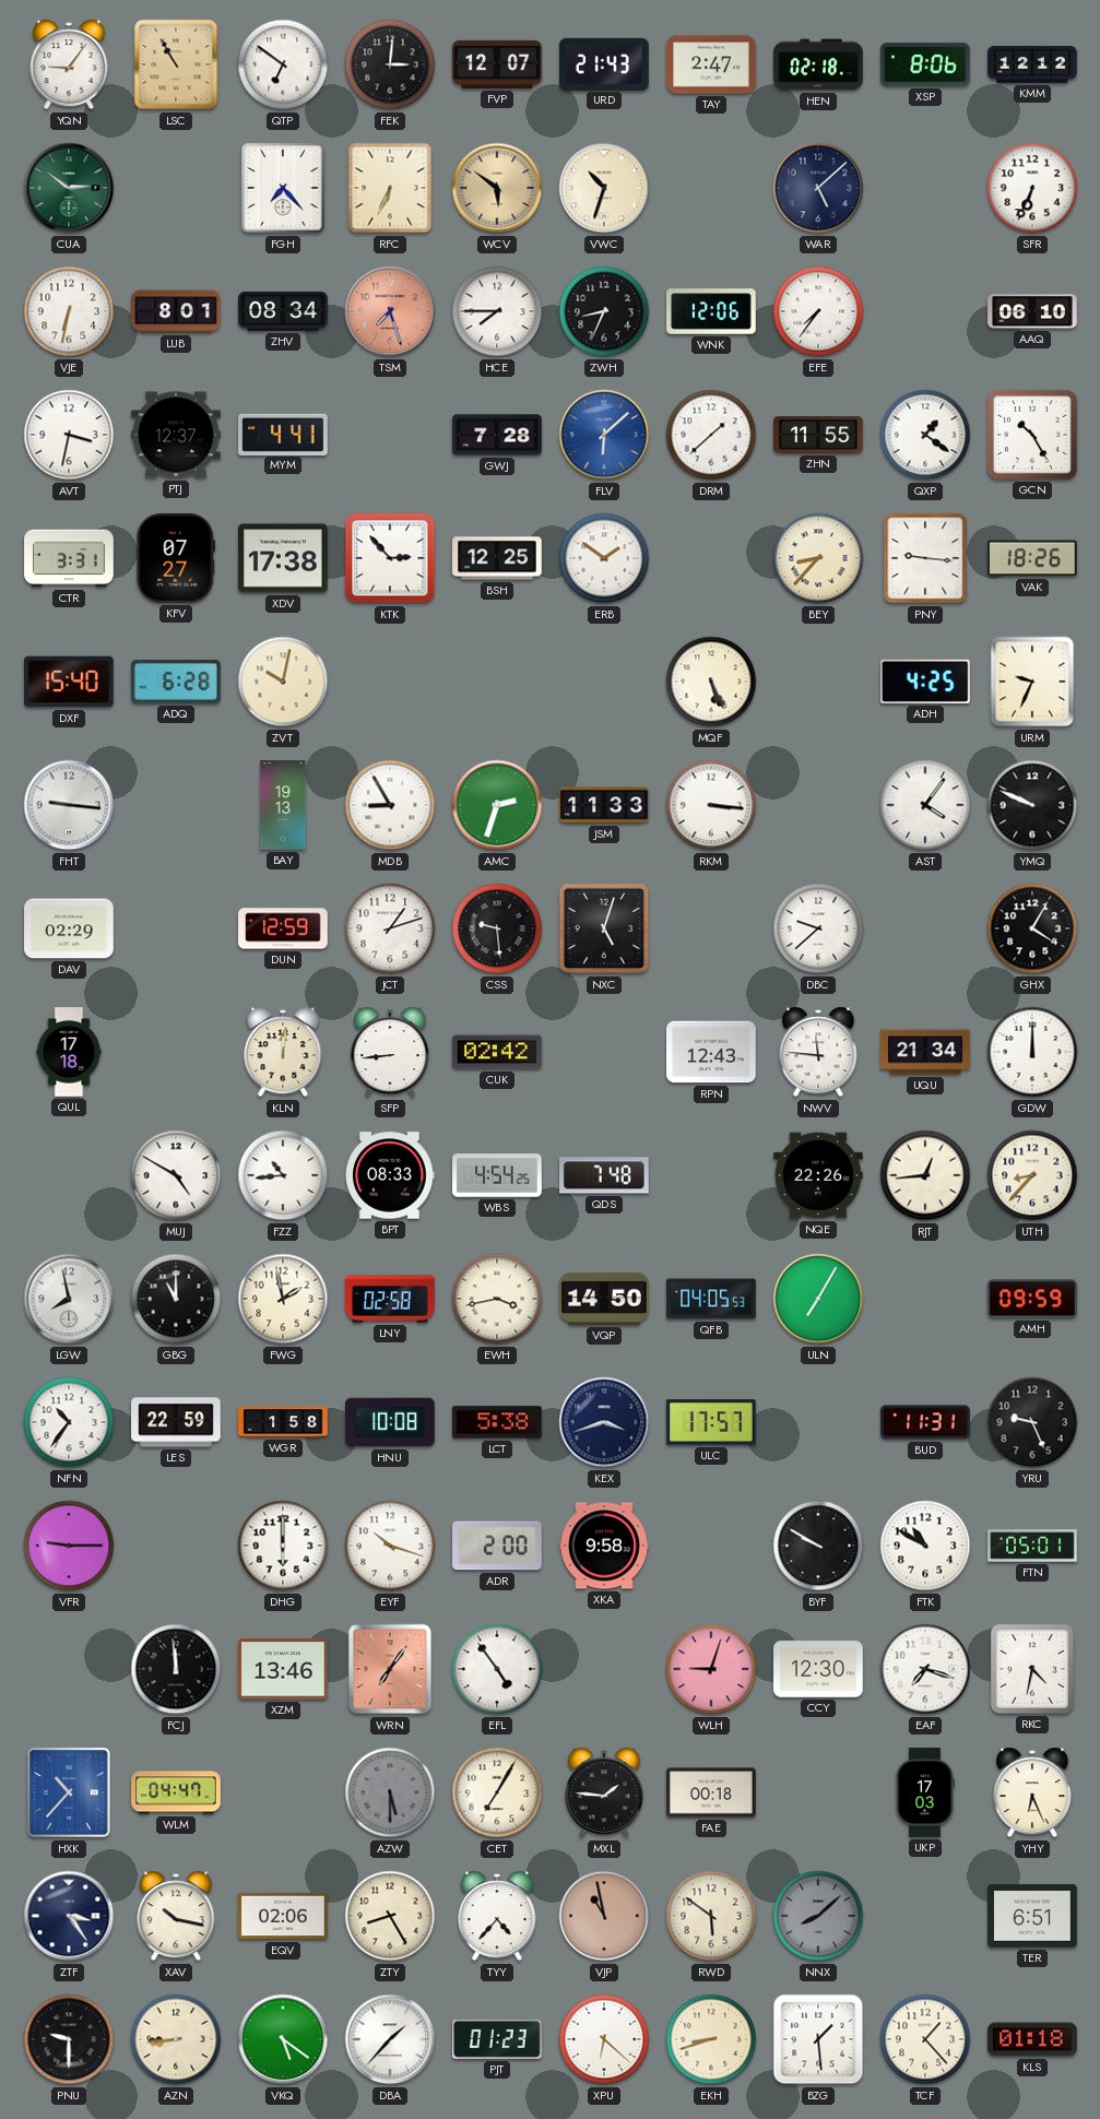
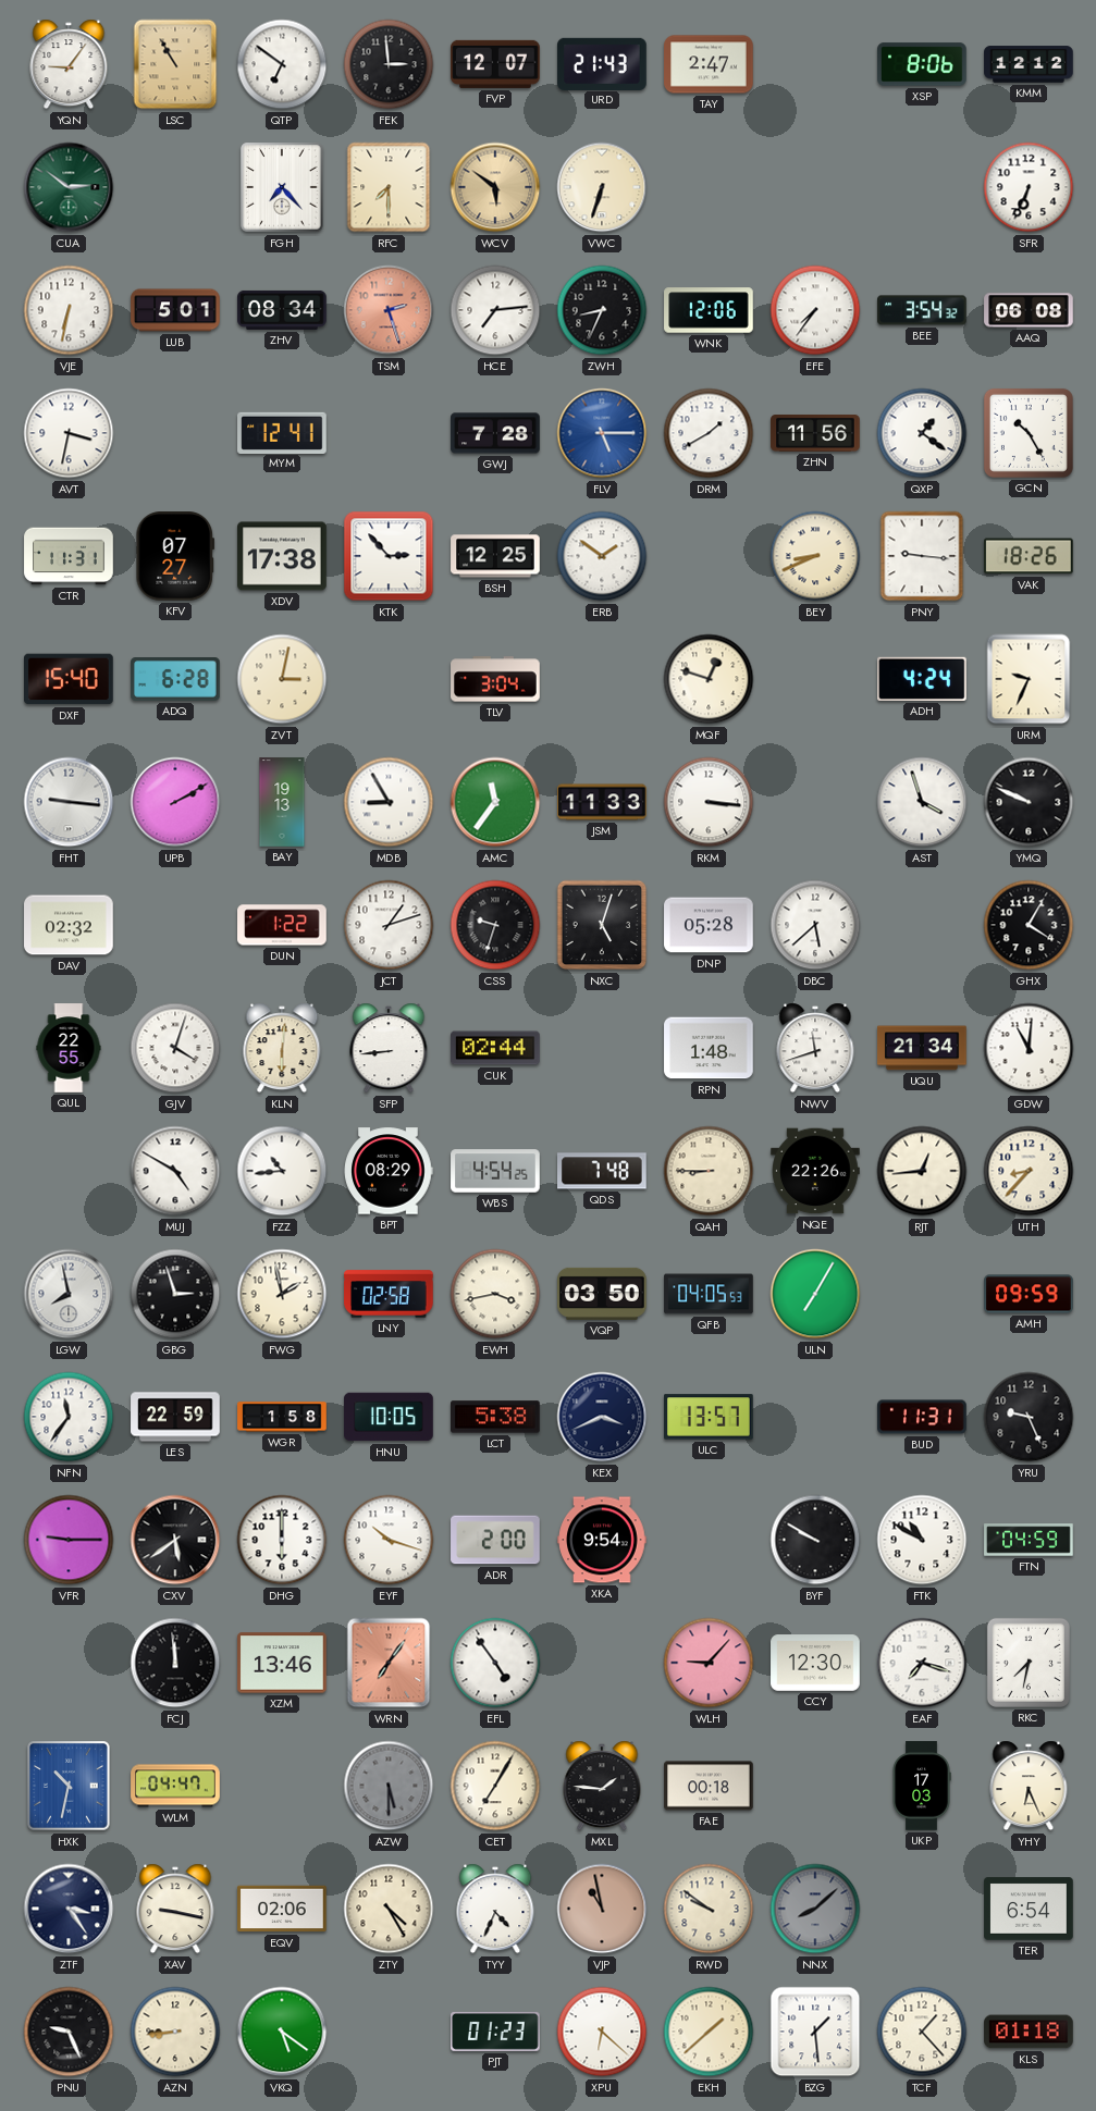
FEK: 3:01 -> 2:59 (389, 64)
HEN: 02:18 -> none (818, 64)
RFC: 6:34 -> 7:30 (389, 187)
VWC: 10:33 -> 6:33 (602, 187)
WAR: 5:08 -> none (818, 188)
LUB: 8:01 -> 5:01 (175, 310)
TSM: 7:27 -> 2:27 (389, 310)
HCE: 7:45 -> 7:14 (495, 310)
BEE: none -> 3:54 (922, 310)
AAQ: 06:10 -> 06:08 (1029, 310)
PTJ: 12:37 -> none (176, 435)
MYM: 4:41 -> 12:41 (282, 432)
FLV: 6:08 -> 5:15 (602, 433)
DRM: 1:38 -> 1:40 (709, 433)
ZHN: 11:55 -> 11:56 (815, 434)
CTR: 3:31 -> 11:31 (69, 556)
BEY: 8:37 -> 8:41 (815, 556)
ZVT: 10:02 -> 3:02 (282, 679)
TLV: none -> 3:04 (495, 679)
MQF: 5:26 -> 12:48 (709, 679)
ADH: 4:25 -> 4:24 (923, 679)
UPB: none -> 2:10 (175, 802)
AMC: 2:33 -> 11:36 (495, 802)
AST: 4:06 -> 3:57 (922, 802)
DAV: 02:29 -> 02:32 (69, 925)
DUN: 12:59 -> 1:22 (282, 925)
CSS: 9:29 -> 9:33 (495, 925)
DNP: none -> 05:28 (709, 925)
DBC: 9:38 -> 5:38 (815, 925)
QUL: 17:18 -> 22:55 (69, 1048)
GJV: none -> 4:03 (175, 1048)
KLN: 12:01 -> 6:01 (282, 1048)
CUK: 02:42 -> 02:44 (495, 1048)
RPN: 12:43 -> 1:48 (709, 1048)
NWV: 11:46 -> 11:42 (815, 1048)
GDW: 12:00 -> 11:01 (1029, 1048)
BPT: 08:33 -> 08:29 (389, 1171)
QAH: none -> 8:45 (709, 1171)
GBG: 11:00 -> 2:57 (175, 1294)
VQP: 14:50 -> 03:50 (602, 1294)
NFN: 10:36 -> 11:36 (69, 1417)
HNU: 10:08 -> 10:05 (389, 1417)
KEX: 3:42 -> 3:41 (602, 1417)
ULC: 17:57 -> 13:57 (710, 1417)
CXV: none -> 5:39 (175, 1540)
XKA: 9:58 -> 9:54 (602, 1540)
FTN: 05:01 -> 04:59 (1029, 1540)
WLH: 9:03 -> 9:07 (709, 1663)
RKC: 4:32 -> 7:32 (1029, 1663)
HXK: 10:37 -> 10:32 (69, 1786)
XAV: 10:17 -> 9:17 (175, 1909)
ZTY: 8:25 -> 4:25 (389, 1909)
TYY: 4:37 -> 4:34 (495, 1909)
RWD: 5:51 -> 9:51 (709, 1909)
TER: 6:51 -> 6:54 (1029, 1909)
PNU: 9:30 -> 9:26 (69, 2032)
DBA: 1:37 -> none (390, 2039)
EKH: 8:42 -> 1:38 (709, 2032)
